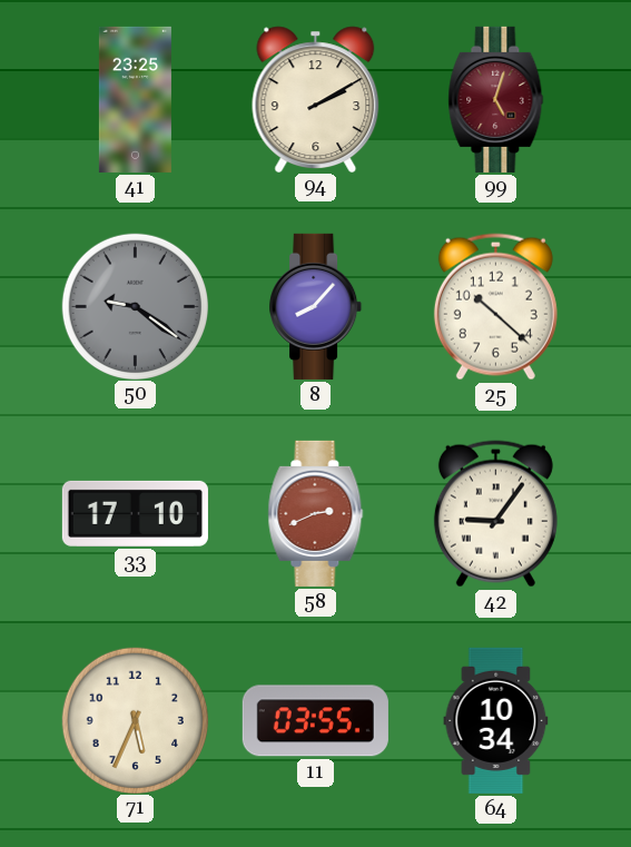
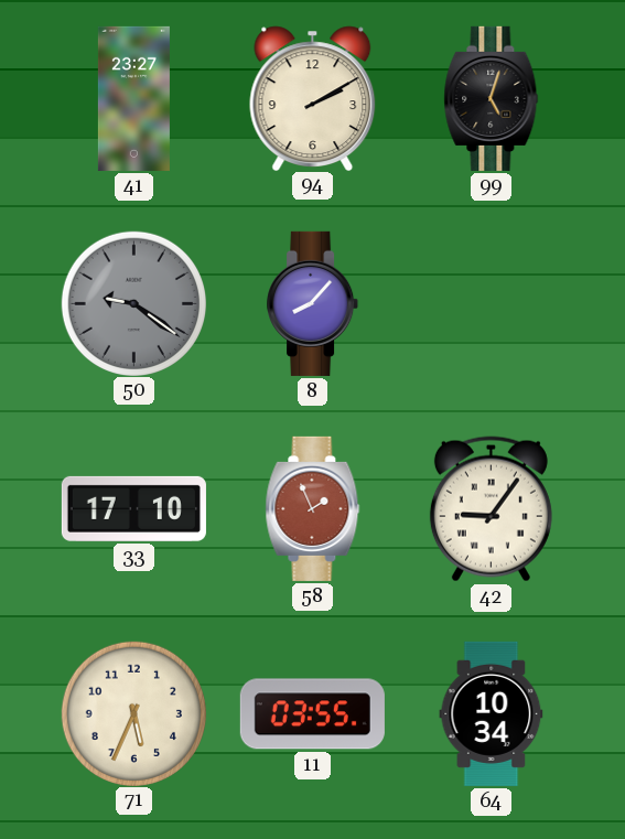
41: 23:25 -> 23:27 (133, 98)
99 dial: burgundy -> black (492, 98)
25: 10:22 -> none (495, 307)
58: 2:41 -> 1:56 (313, 508)
